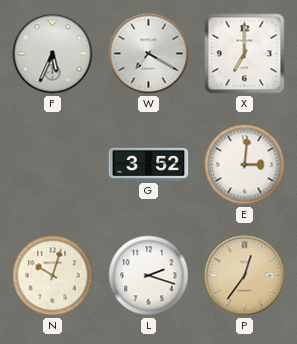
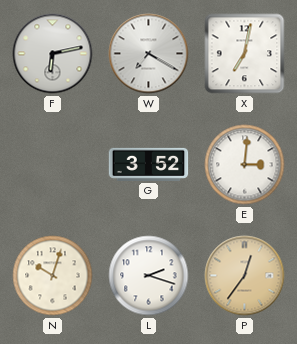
F: 5:34 -> 6:13 (53, 54)
X: 7:00 -> 7:02 (245, 54)
